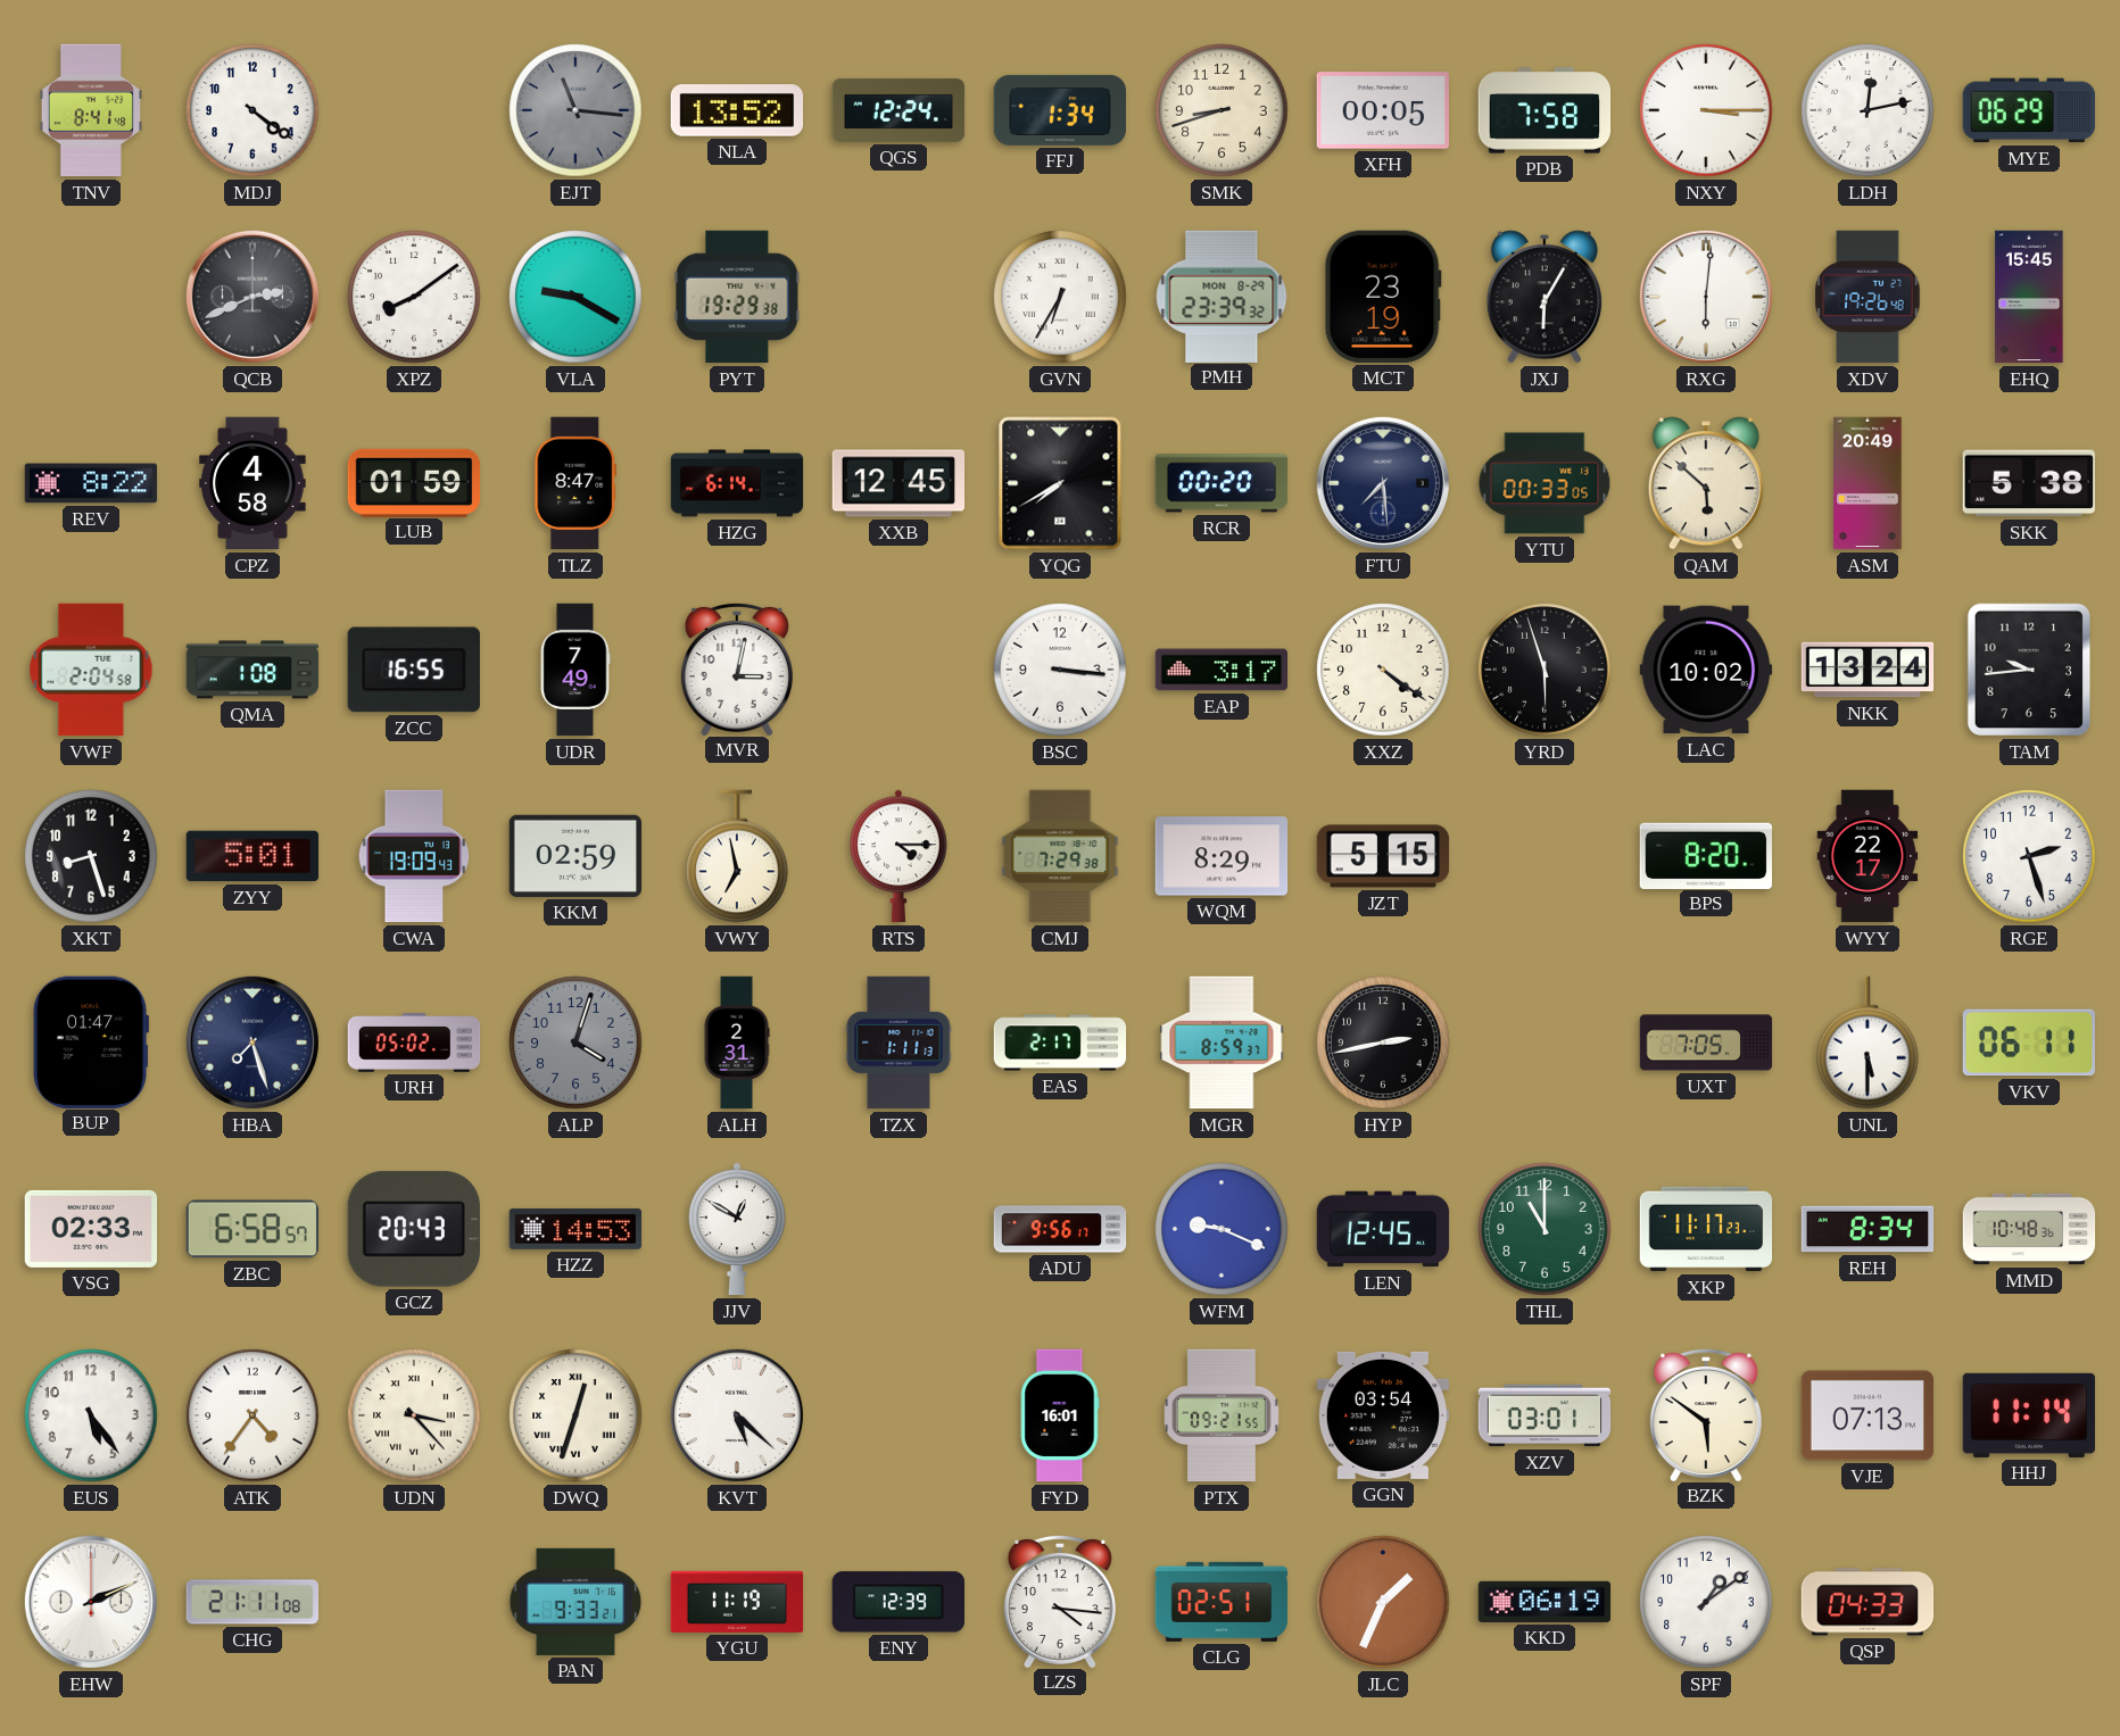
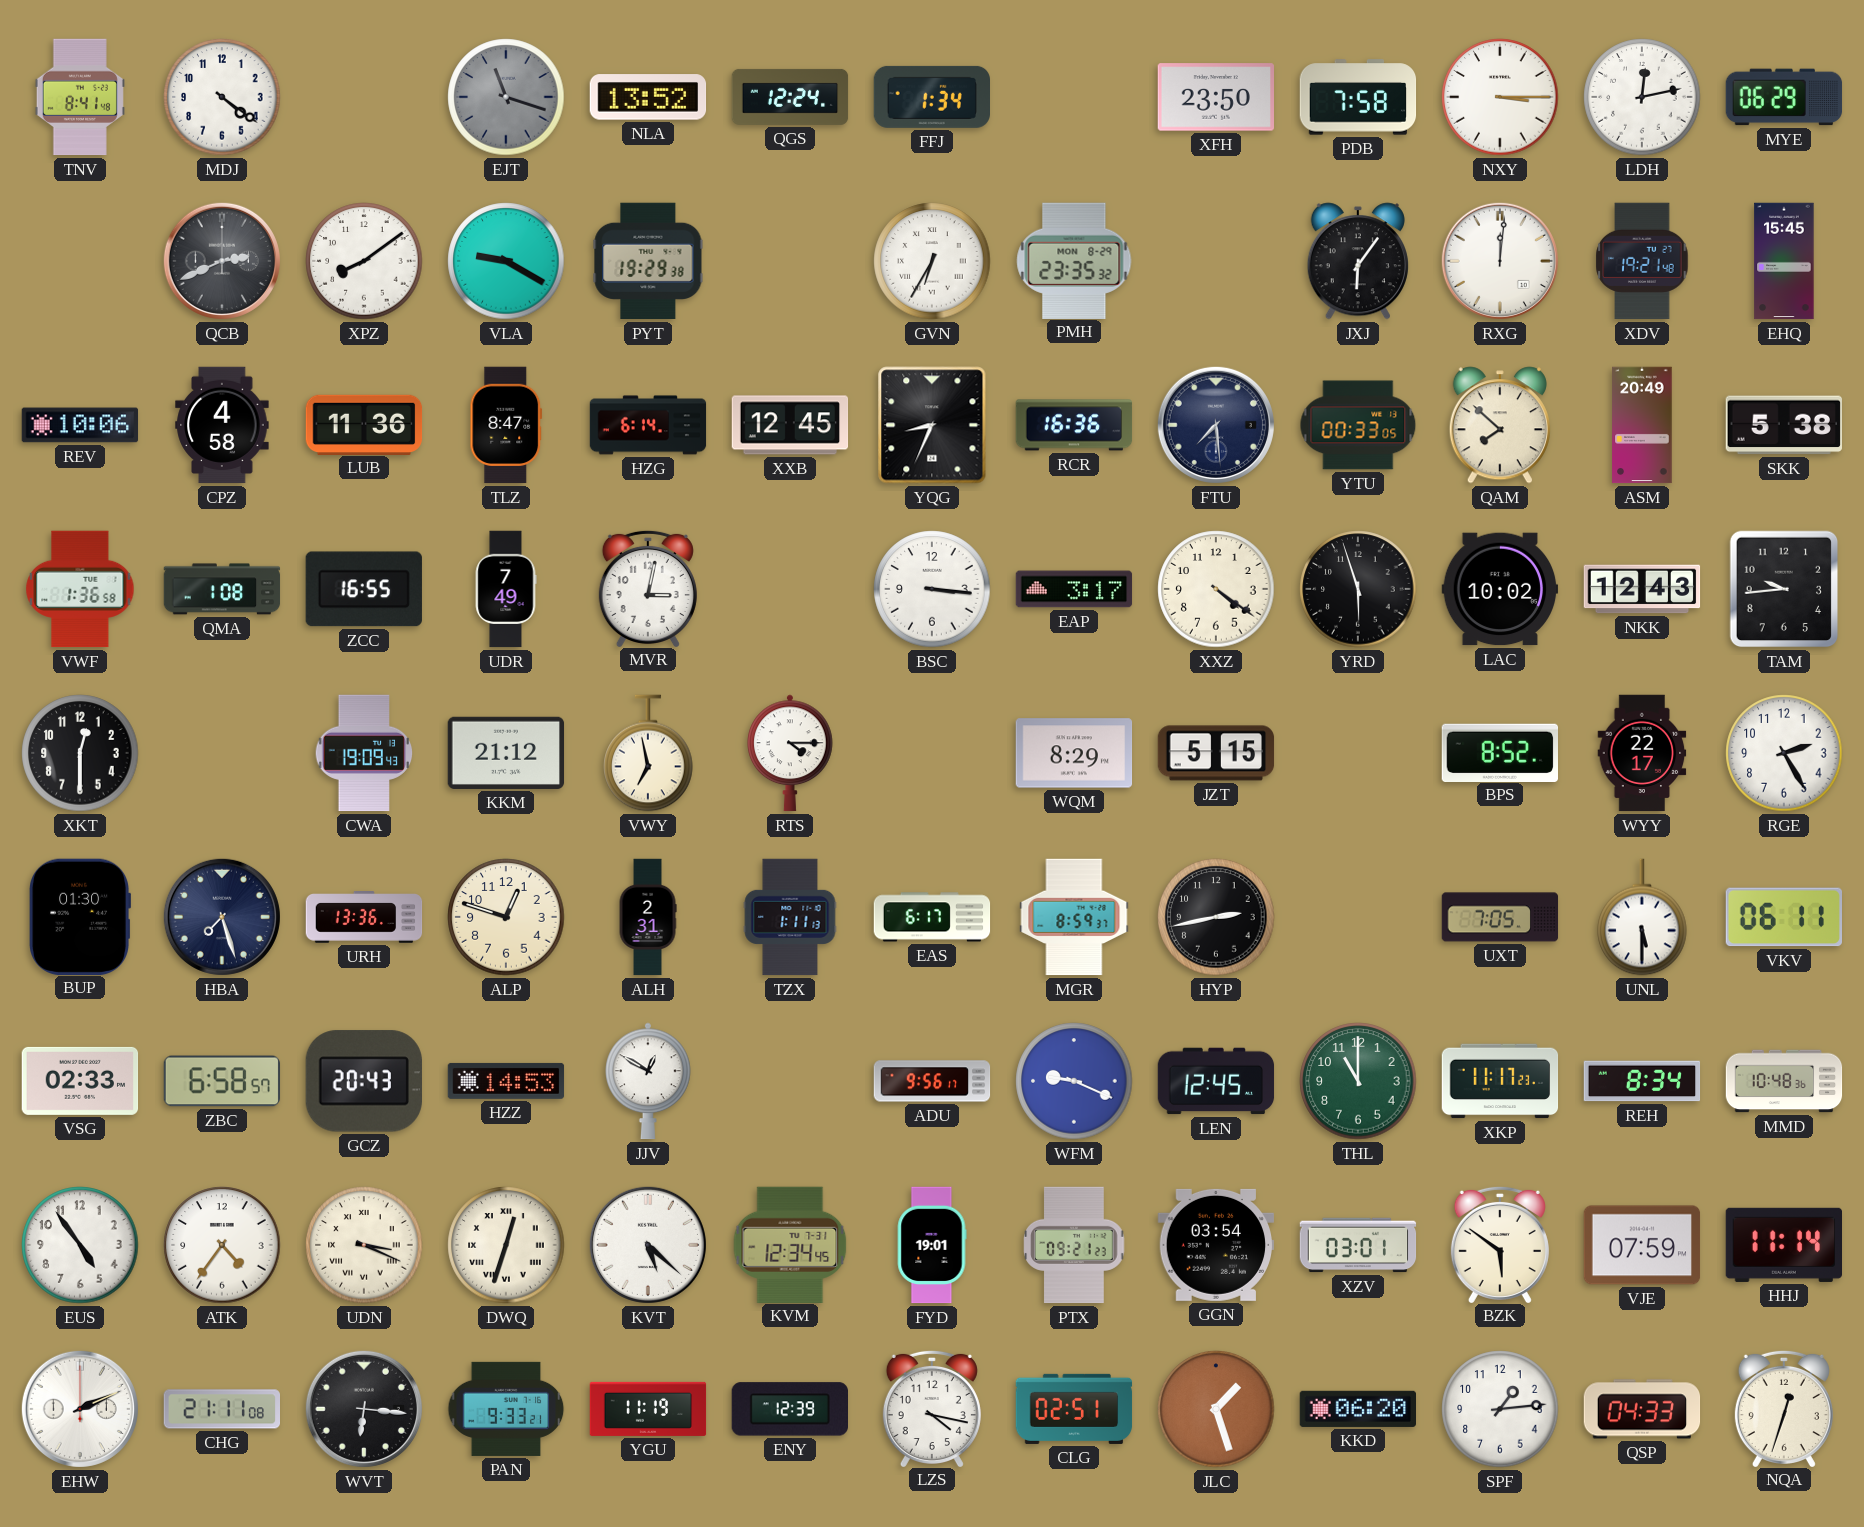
EJT: 11:16 -> 11:18 (506, 97)
SMK: 8:42 -> none (1222, 110)
XFH: 00:05 -> 23:50 (1216, 97)
PMH: 23:39 -> 23:35 (1074, 260)
MCT: 23:19 -> none (1383, 297)
JXJ: 6:05 -> 6:06 (1358, 261)
RXG: 6:01 -> 12:01 (1500, 261)
XDV: 19:26 -> 19:21 (1642, 261)
REV: 8:22 -> 10:06 (80, 425)
LUB: 01:59 -> 11:36 (364, 424)
YQG: 7:40 -> 8:34 (932, 425)
RCR: 00:20 -> 16:36 (1074, 425)
QAM: 5:52 -> 7:52 (1500, 425)
VWF: 2:04 -> 1:36 (80, 589)
NKK: 13:24 -> 12:43 (1642, 589)
XKT: 8:27 -> 12:30 (80, 753)
ZYY: 5:01 -> none (252, 856)
KKM: 02:59 -> 21:12 (506, 753)
CMJ: 7:29 -> none (1060, 856)
BPS: 8:20 -> 8:52 (1500, 752)
RGE: 2:27 -> 2:25 (1784, 753)
BUP: 01:47 -> 01:30 (79, 916)
URH: 05:02 -> 13:36 (364, 917)
ALP: 4:03 -> 12:48 (506, 917)
ALP dial: grey -> cream (506, 917)
EAS: 2:17 -> 6:17 (932, 917)
EUS: 5:24 -> 4:54 (80, 1245)
UDN: 3:23 -> 3:19 (364, 1245)
KVM: none -> 12:34 (790, 1244)
FYD: 16:01 -> 19:01 (932, 1245)
PTX: 09:21:55 -> 09:21:23 (1074, 1245)
VJE: 07:13 -> 07:59 (1642, 1245)
WVT: none -> 6:16 (364, 1409)
LZS: 4:16 -> 4:17 (932, 1408)
JLC: 1:34 -> 1:27 (1216, 1409)
KKD: 06:19 -> 06:20 (1357, 1409)
SPF: 1:09 -> 1:14 (1500, 1409)
NQA: none -> 12:33 (1784, 1408)
